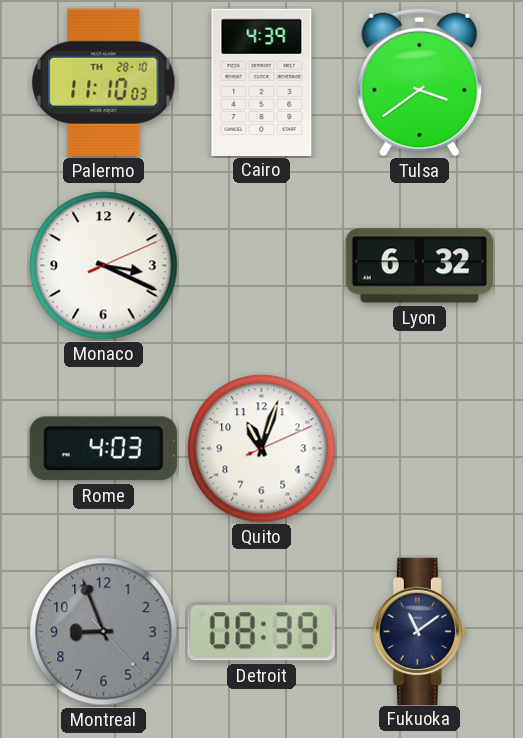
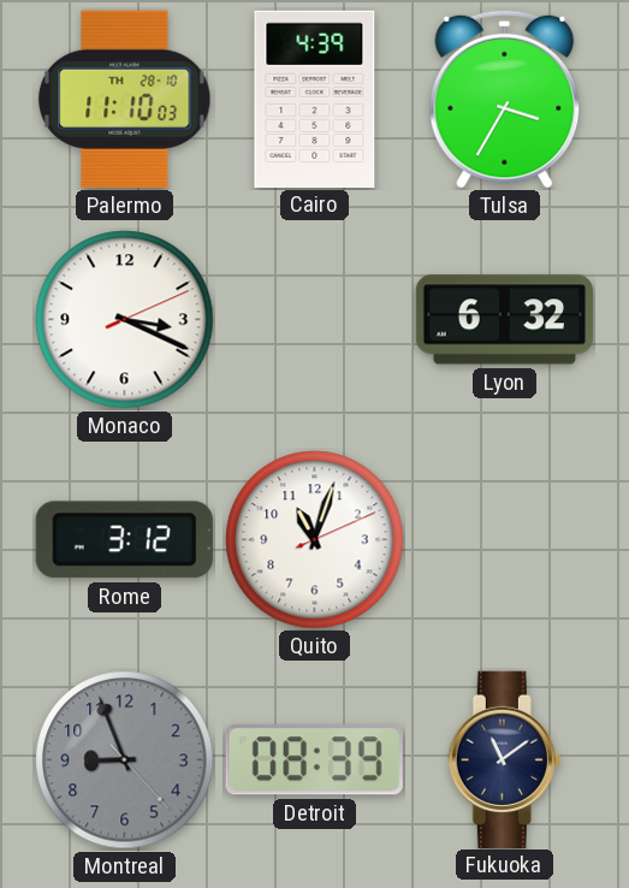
Tulsa: 3:39 -> 3:35 (505, 99)
Rome: 4:03 -> 3:12 (124, 540)
